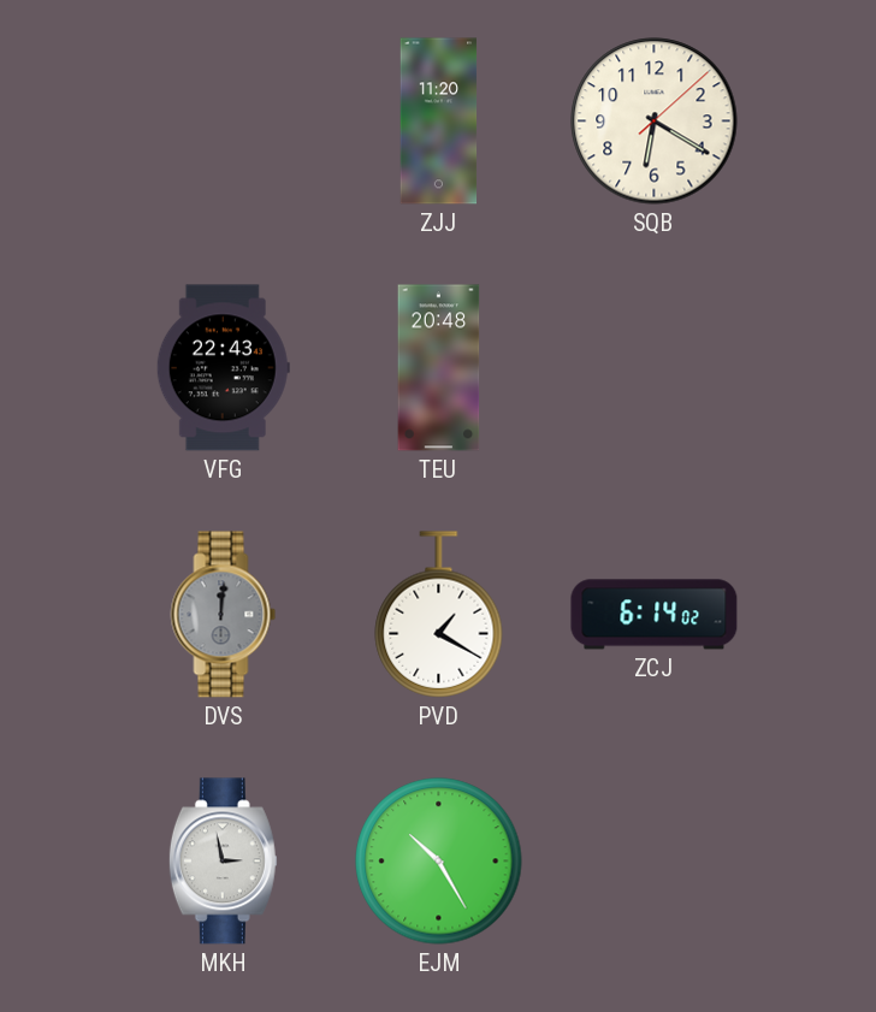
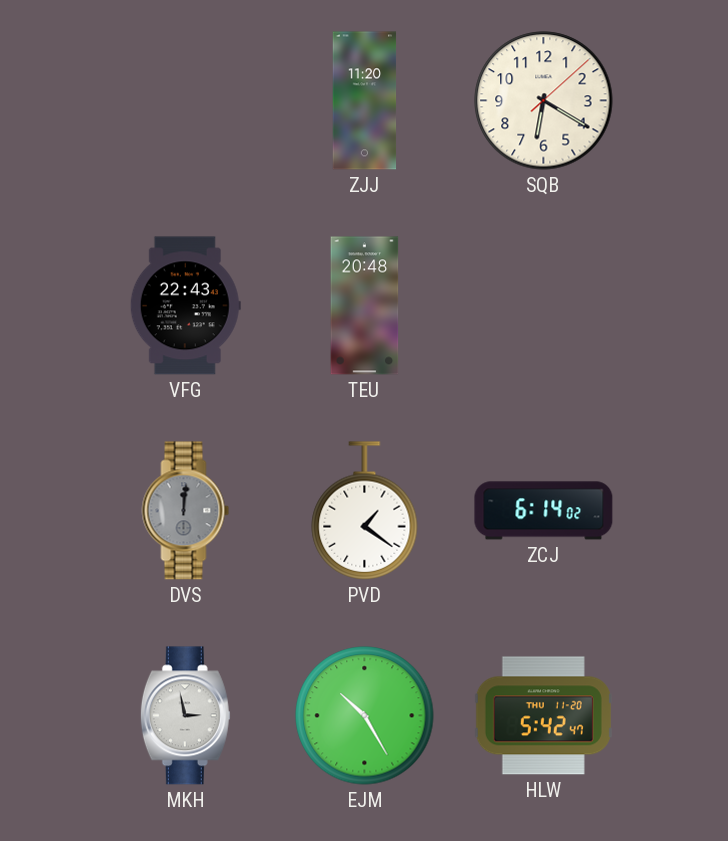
PVD: 1:20 -> 1:21 (365, 511)
HLW: none -> 5:42 (543, 716)
